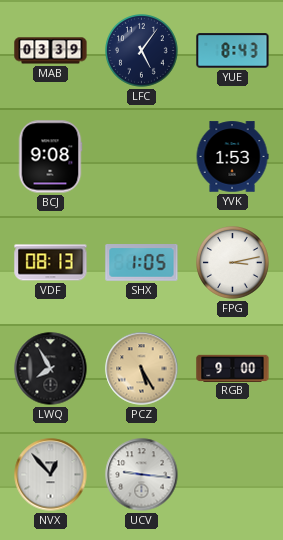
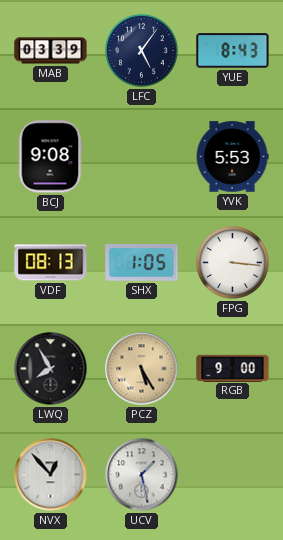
YVK: 1:53 -> 5:53 (232, 157)
FPG: 3:13 -> 3:16 (233, 263)
UCV: 9:16 -> 1:28 (142, 475)
